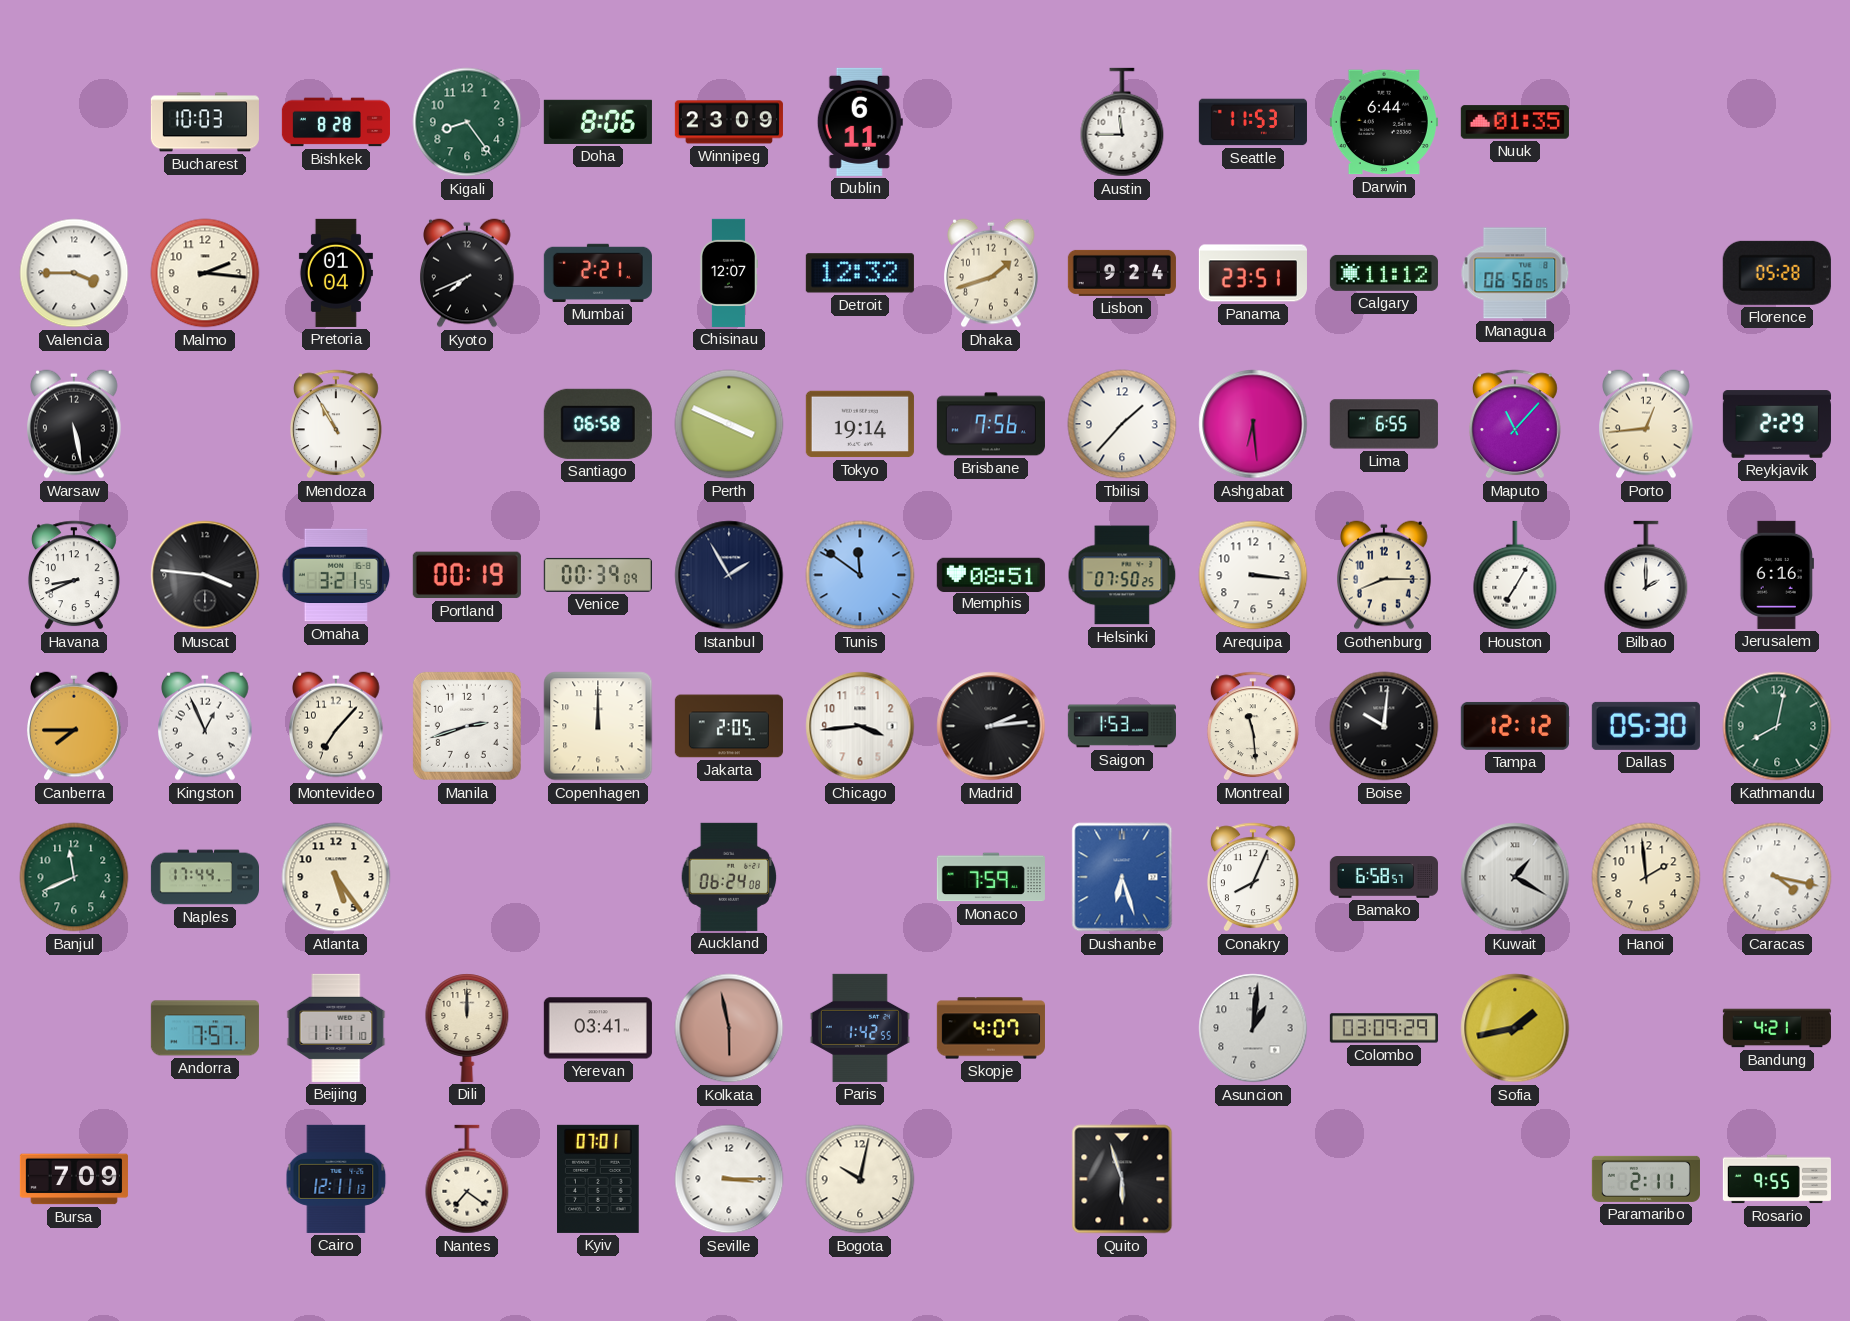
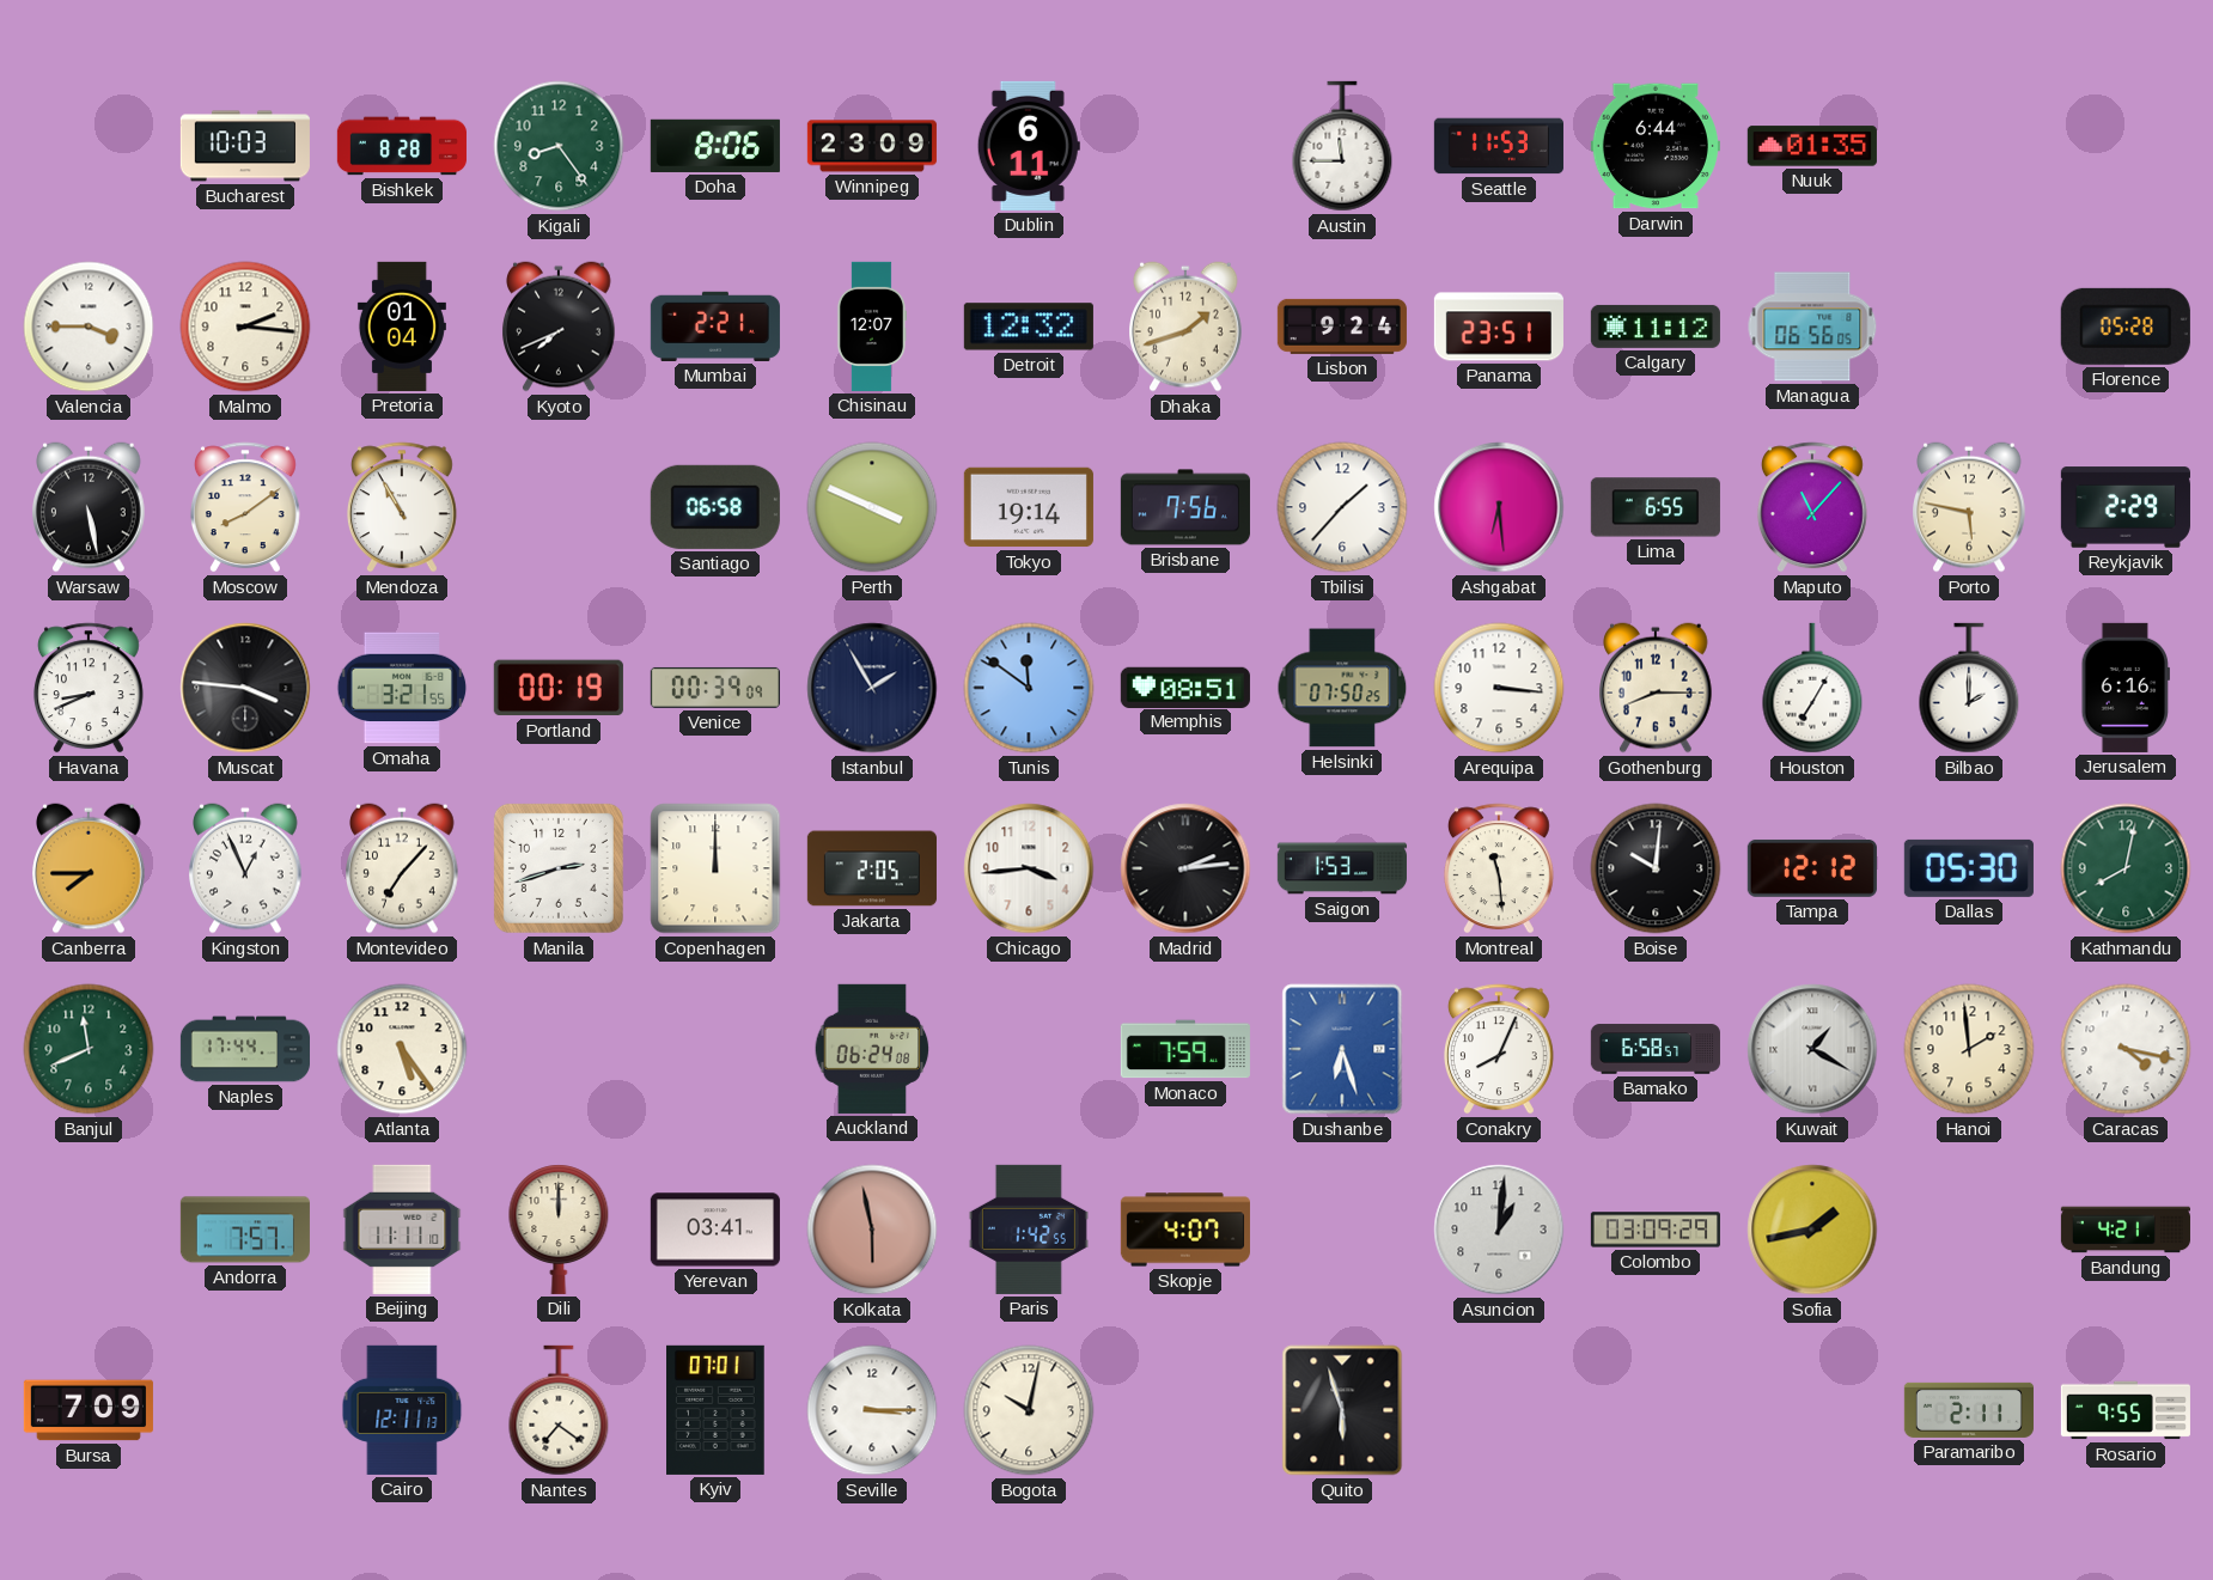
Moscow: none -> 8:09 (245, 507)
Porto: 12:44 -> 5:47 (1970, 507)
